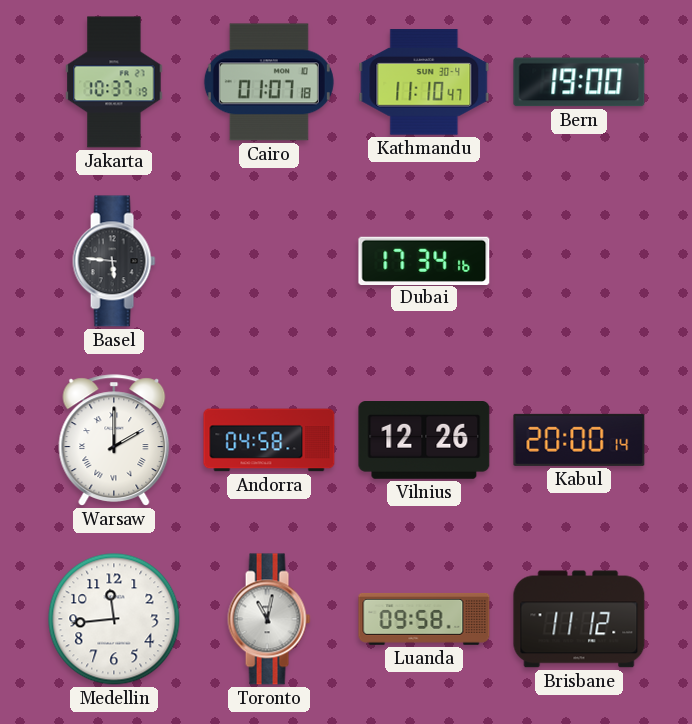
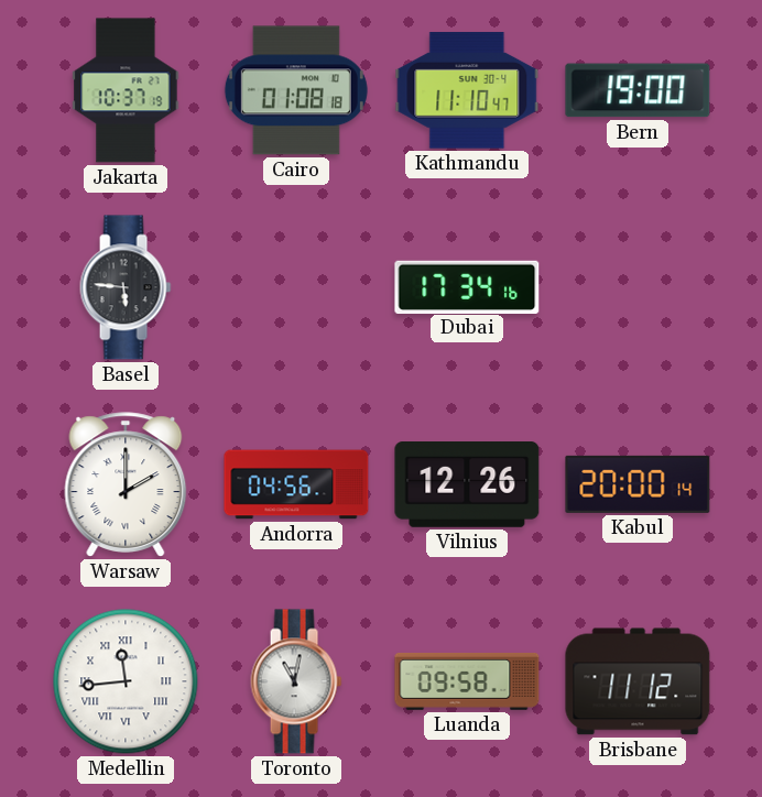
Cairo: 01:07 -> 01:08 (296, 90)
Andorra: 04:58 -> 04:56 (296, 484)
Medellin numerals: Arabic -> Roman (126, 681)
